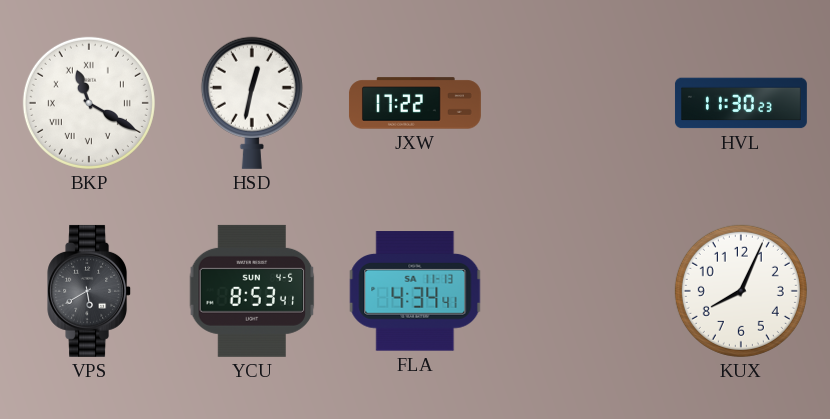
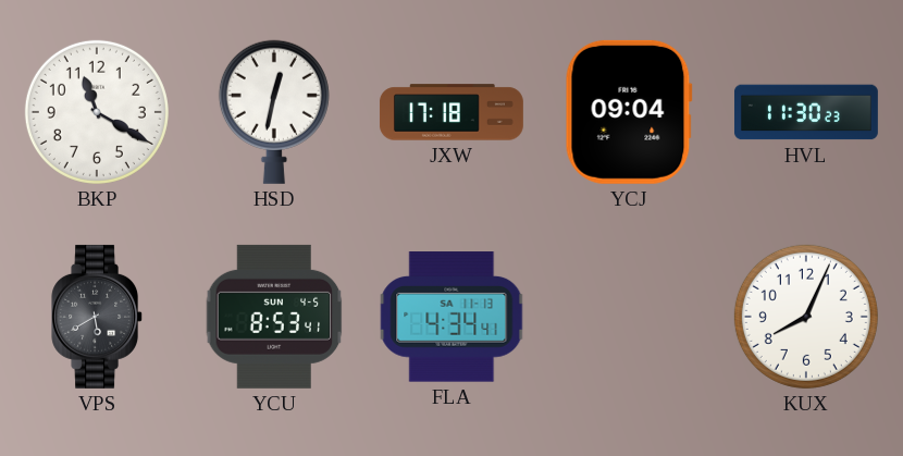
BKP numerals: Roman -> Arabic (97, 112)
JXW: 17:22 -> 17:18 (451, 112)
YCJ: none -> 09:04 (629, 112)
